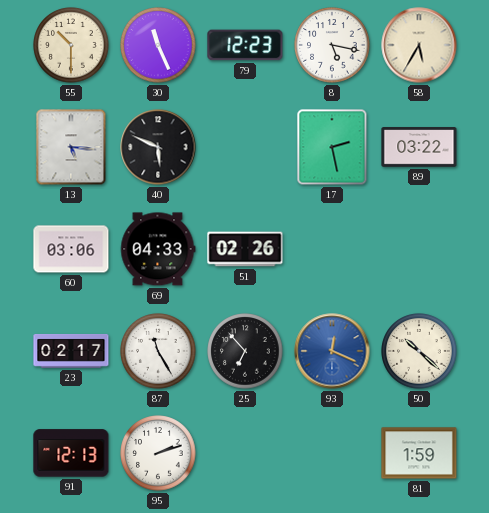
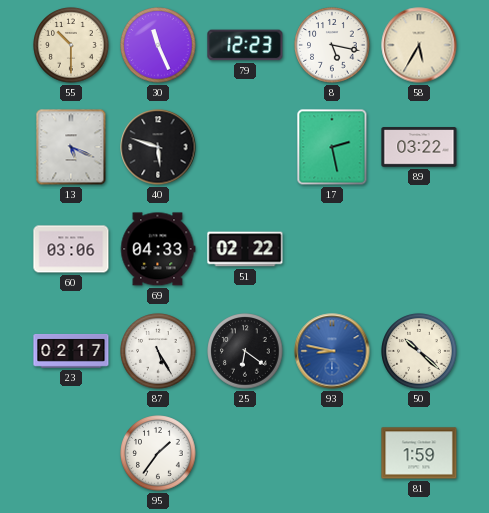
13: 5:16 -> 5:19 (71, 147)
40: 5:49 -> 5:48 (158, 147)
51: 02:26 -> 02:22 (245, 249)
87: 11:25 -> 5:25 (158, 351)
25: 6:53 -> 6:21 (245, 351)
93: 12:19 -> 8:47 (332, 351)
91: 12:13 -> none (71, 453)
95: 2:12 -> 1:36 (158, 453)
